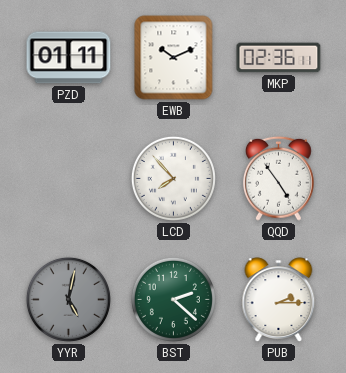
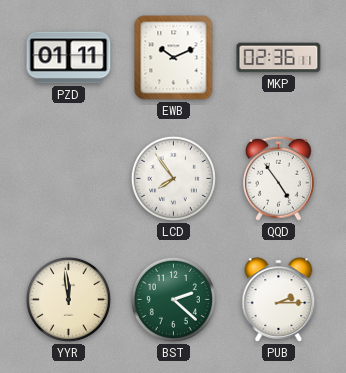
LCD: 7:53 -> 7:54 (173, 178)
YYR: 5:02 -> 11:59 (68, 299)
YYR dial: grey -> cream (68, 299)
